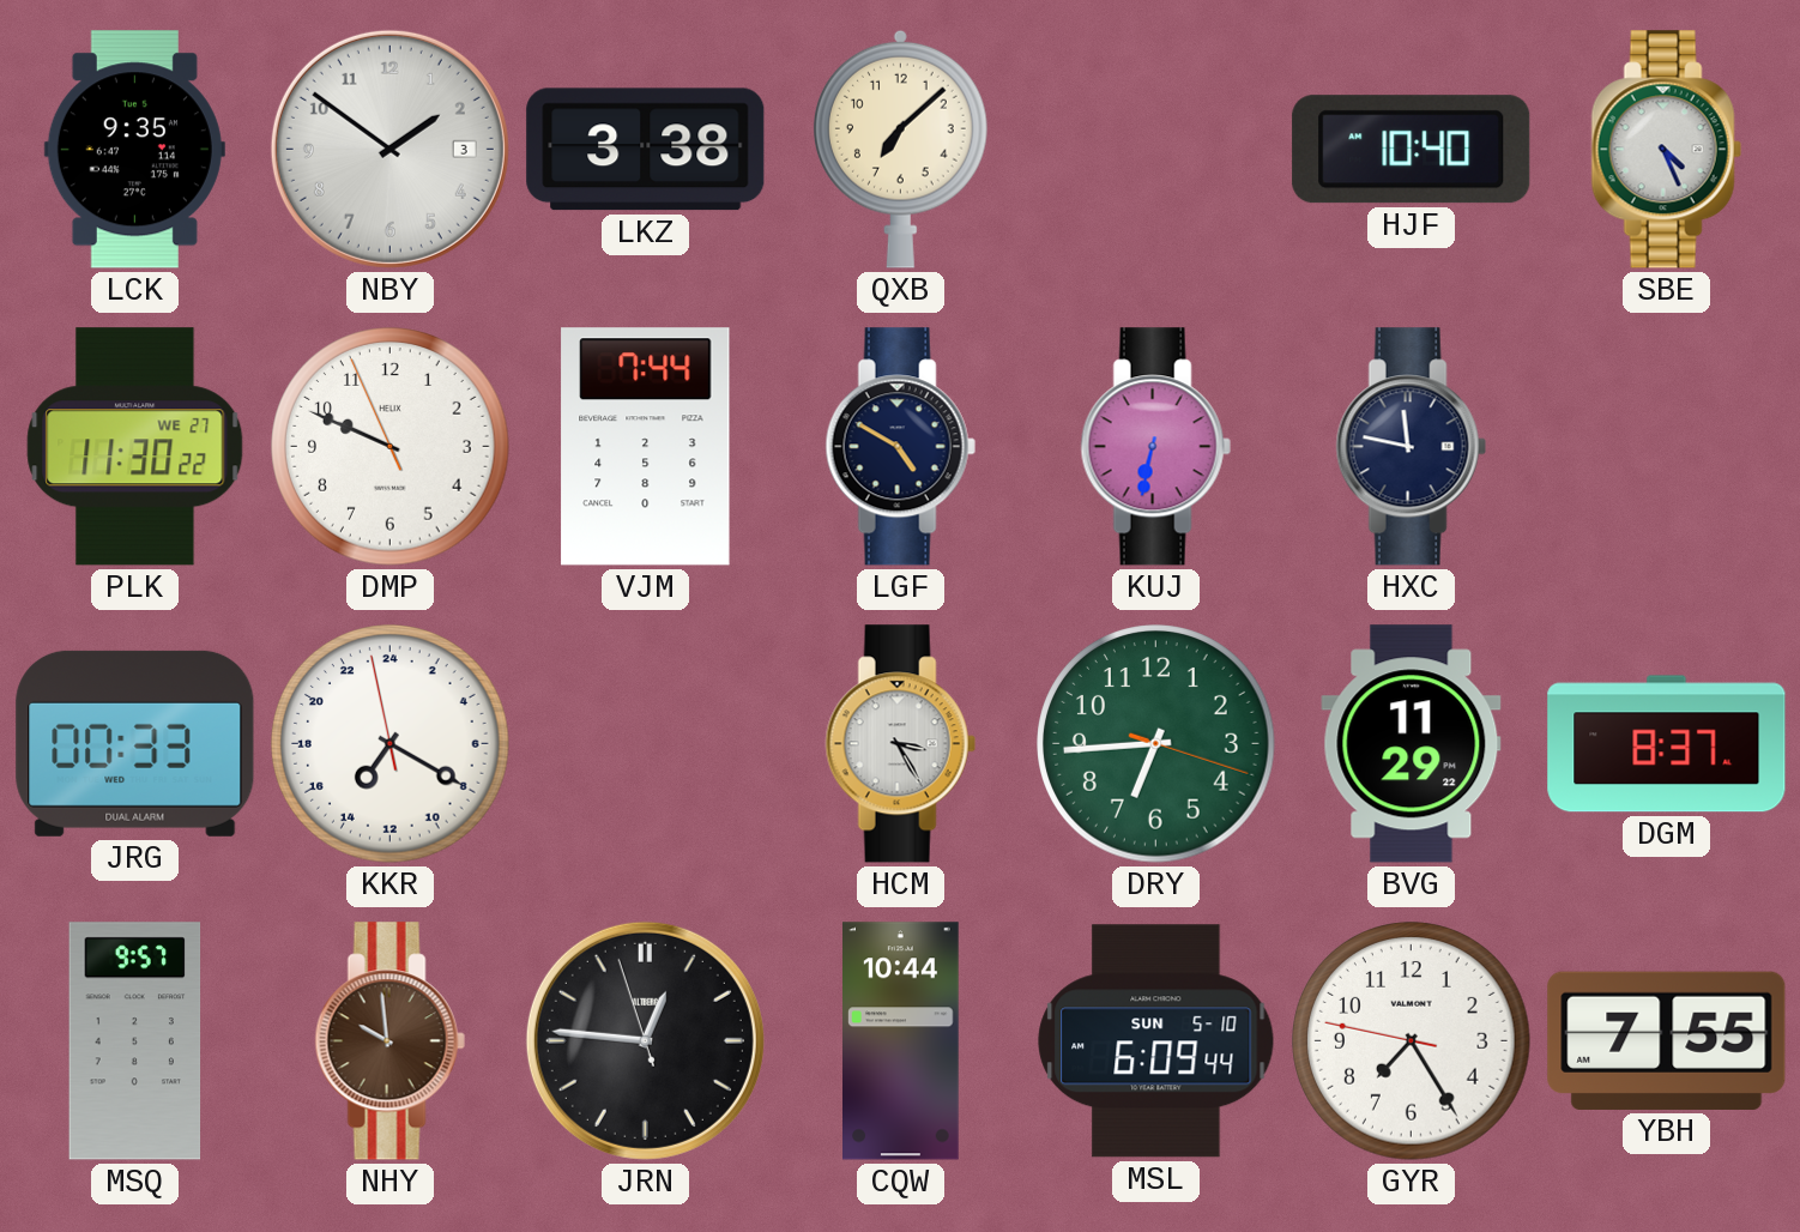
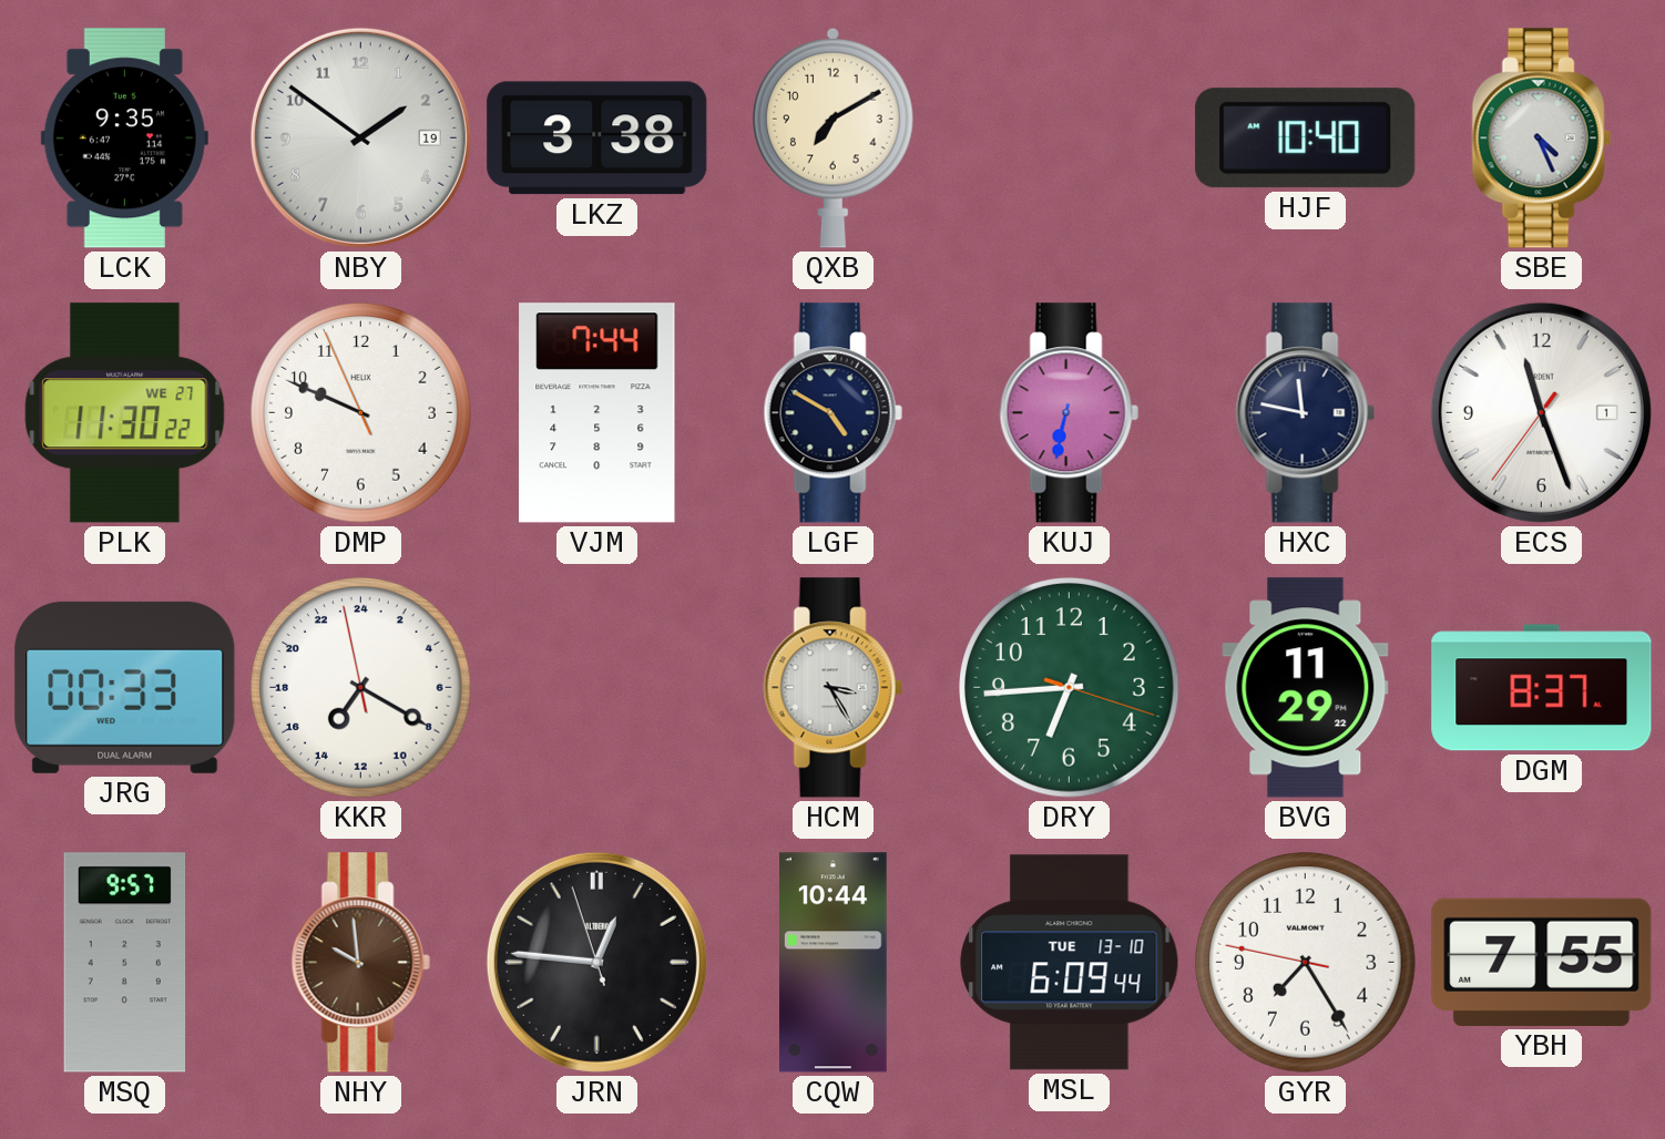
NBY date: 3 -> 19 (360, 137)
QXB: 7:08 -> 7:10 (832, 137)
ECS: none -> 11:26 (1541, 412)
MSL date: SUN 5-10 -> TUE 13-10 (1070, 963)
